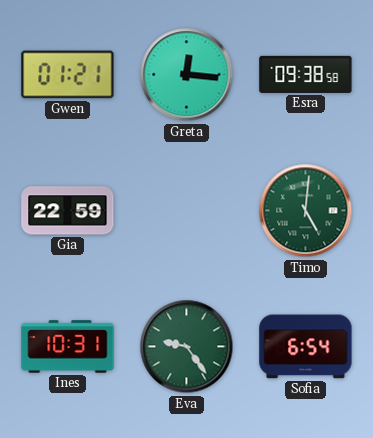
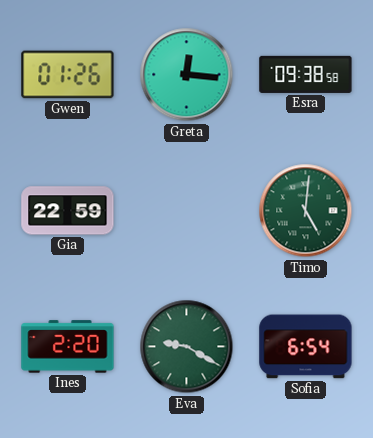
Gwen: 01:21 -> 01:26 (68, 75)
Ines: 10:31 -> 2:20 (68, 347)
Eva: 9:24 -> 9:20 (187, 347)
